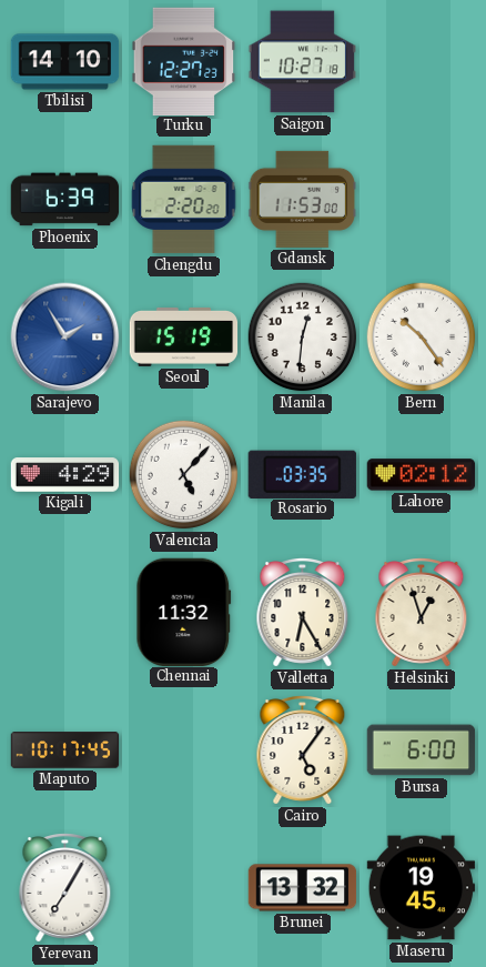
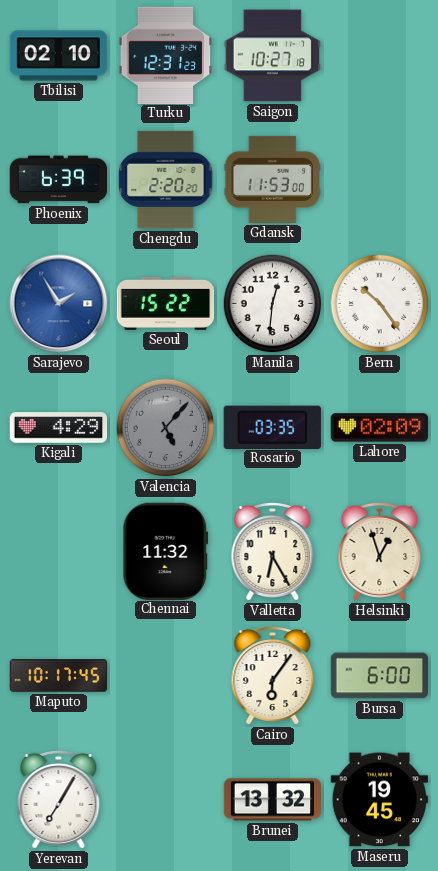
Tbilisi: 14:10 -> 02:10 (59, 56)
Turku: 12:27 -> 12:31 (166, 55)
Seoul: 15:19 -> 15:22 (166, 303)
Valencia dial: white -> grey (166, 428)
Lahore: 02:12 -> 02:09 (380, 428)
Cairo: 5:06 -> 6:06 (273, 676)
